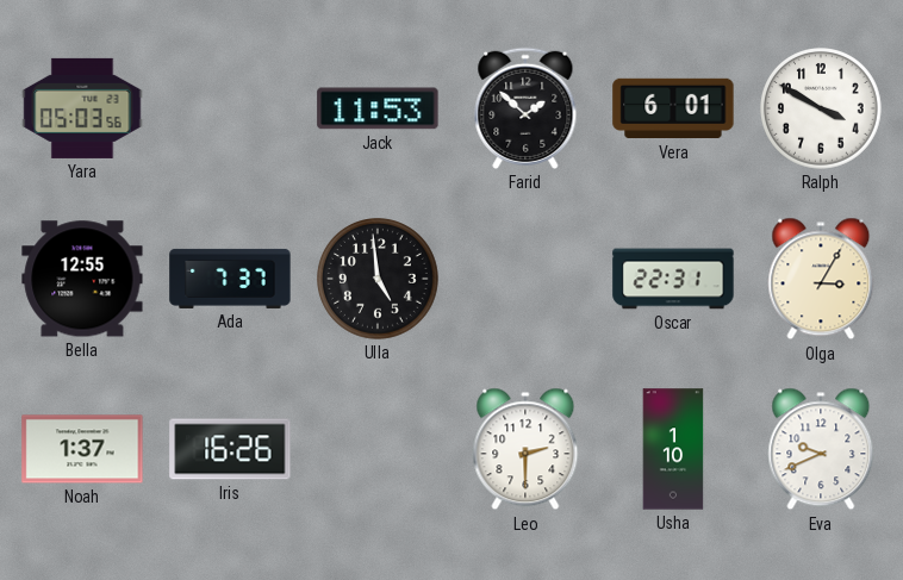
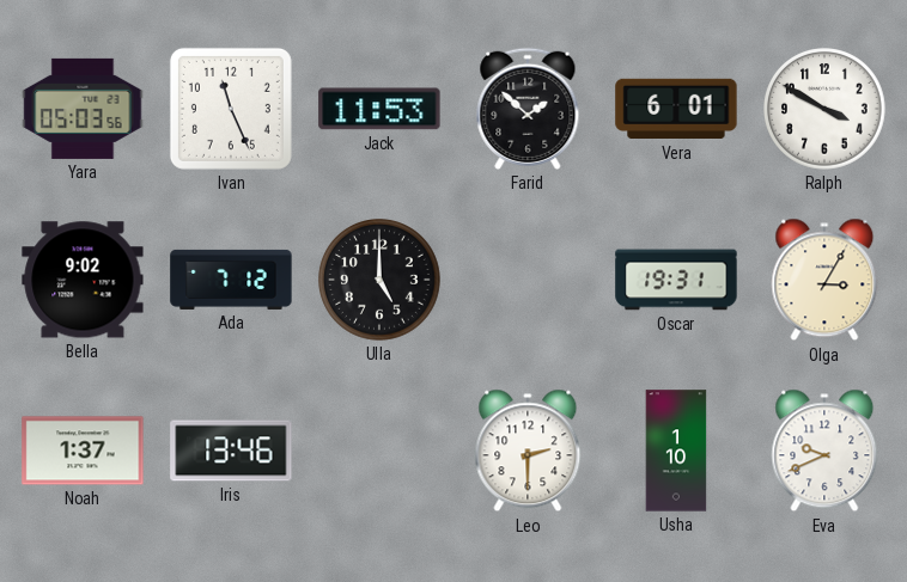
Ivan: none -> 11:26 (231, 109)
Bella: 12:55 -> 9:02 (83, 280)
Ada: 7:37 -> 7:12 (231, 280)
Ulla: 4:59 -> 5:00 (381, 281)
Oscar: 22:31 -> 19:31 (676, 280)
Iris: 16:26 -> 13:46 (231, 451)
